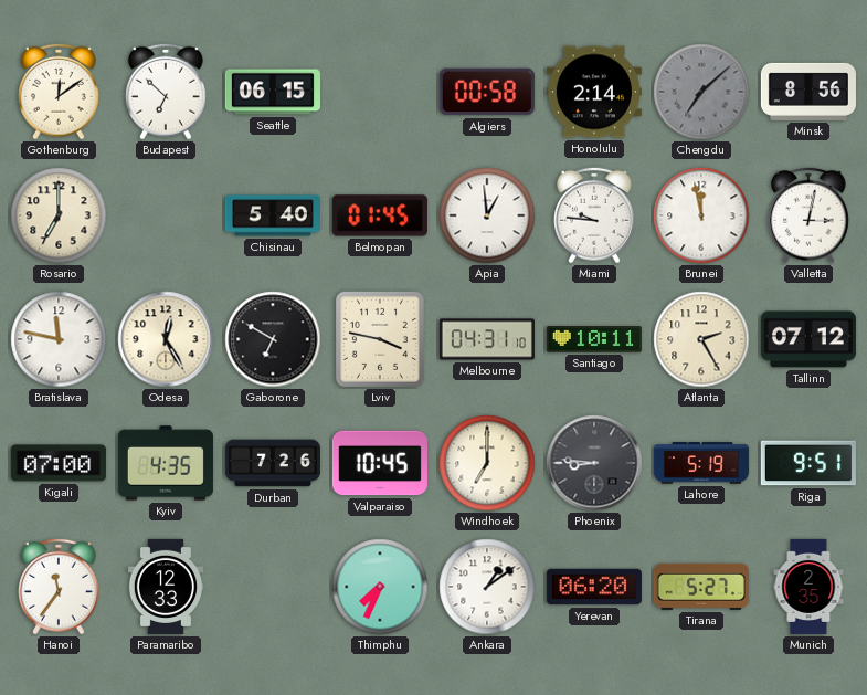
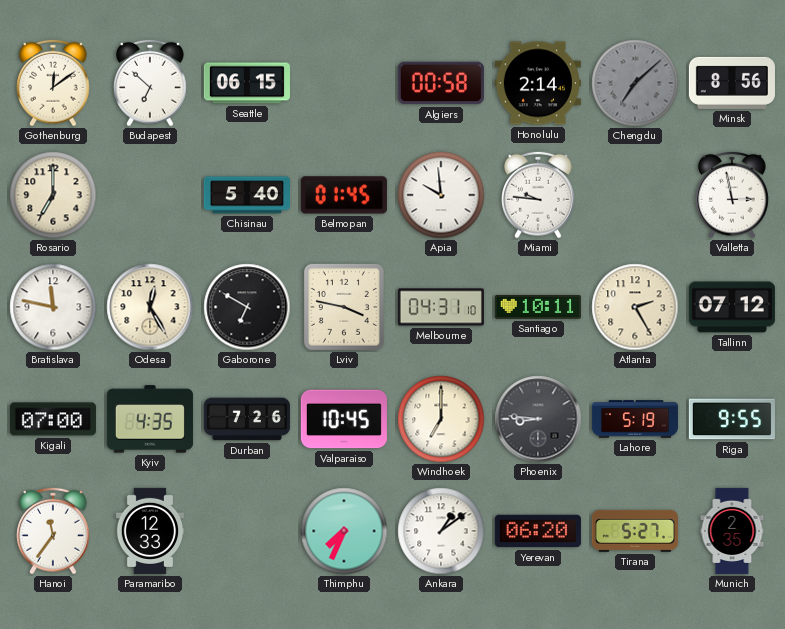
Apia: 12:59 -> 9:59 (441, 195)
Brunei: 11:58 -> none (701, 215)
Valletta: 3:02 -> 2:58 (733, 195)
Riga: 9:51 -> 9:55 (732, 419)
